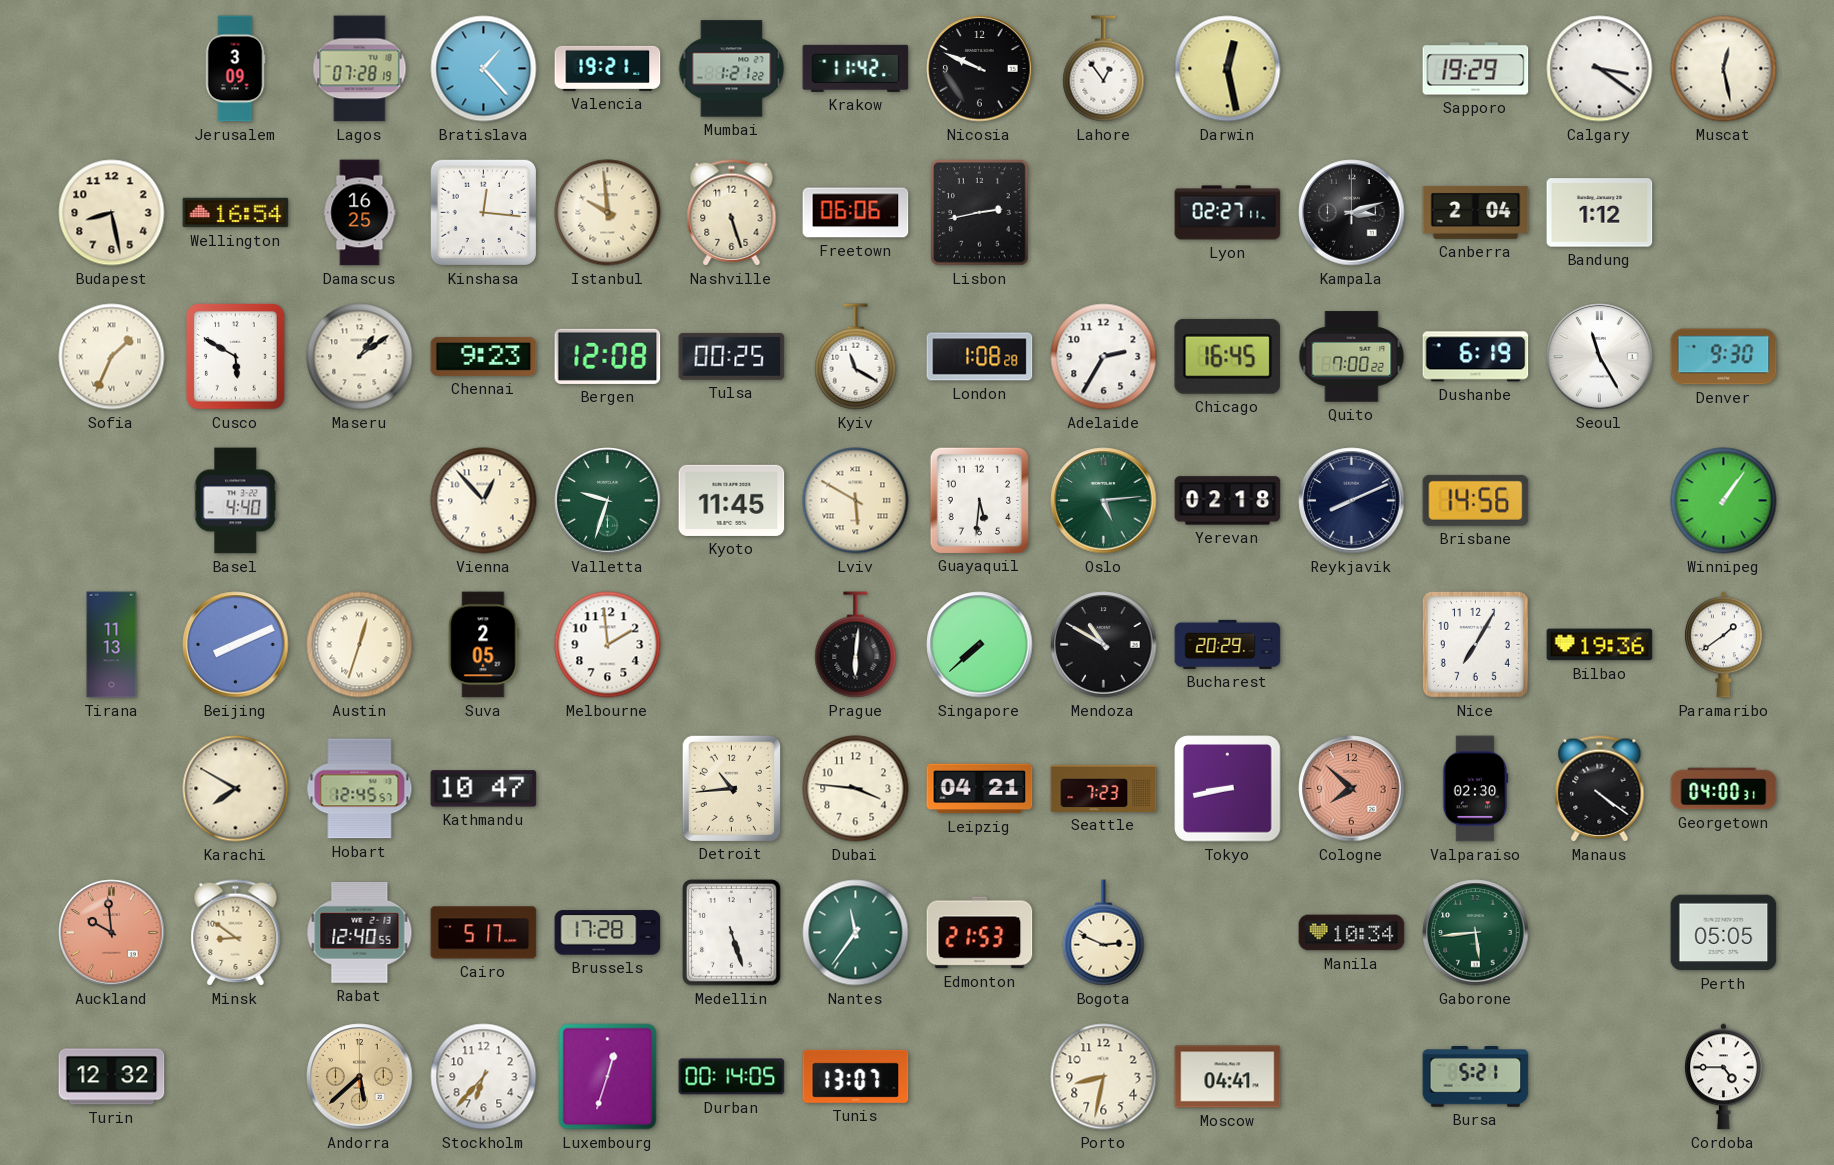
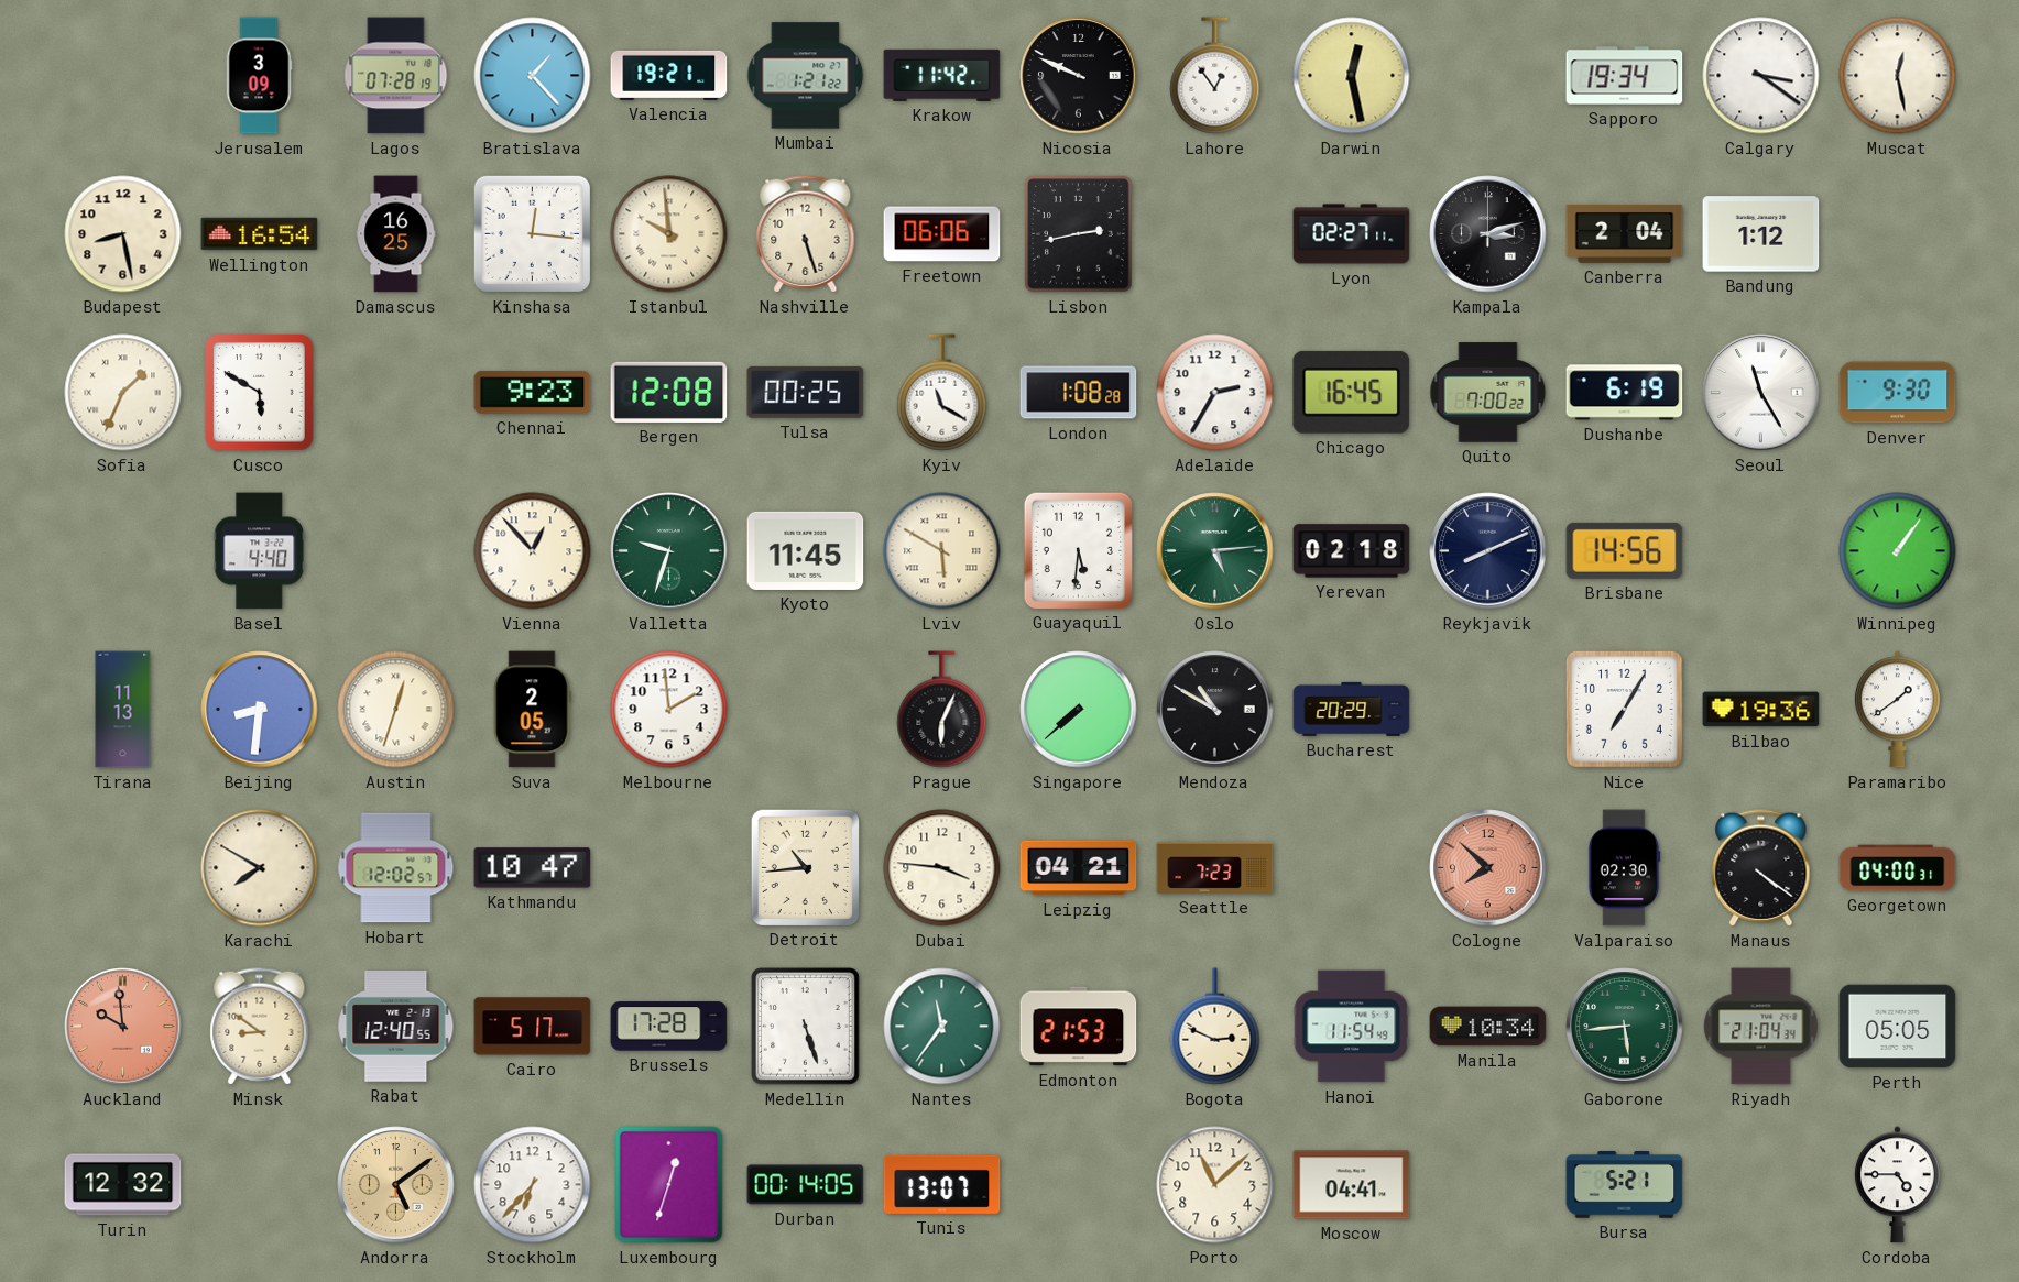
Sapporo: 19:29 -> 19:34 (1625, 76)
Maseru: 1:09 -> none (360, 357)
Beijing: 8:11 -> 8:31 (260, 710)
Prague: 6:01 -> 6:04 (942, 710)
Hobart: 12:45 -> 12:02 (396, 868)
Tokyo: 8:43 -> none (1228, 789)
Hanoi: none -> 11:54 (1352, 1027)
Riyadh: none -> 21:04 (1761, 1027)
Andorra: 5:38 -> 5:09 (396, 1185)
Porto: 8:32 -> 11:08 (1215, 1185)
